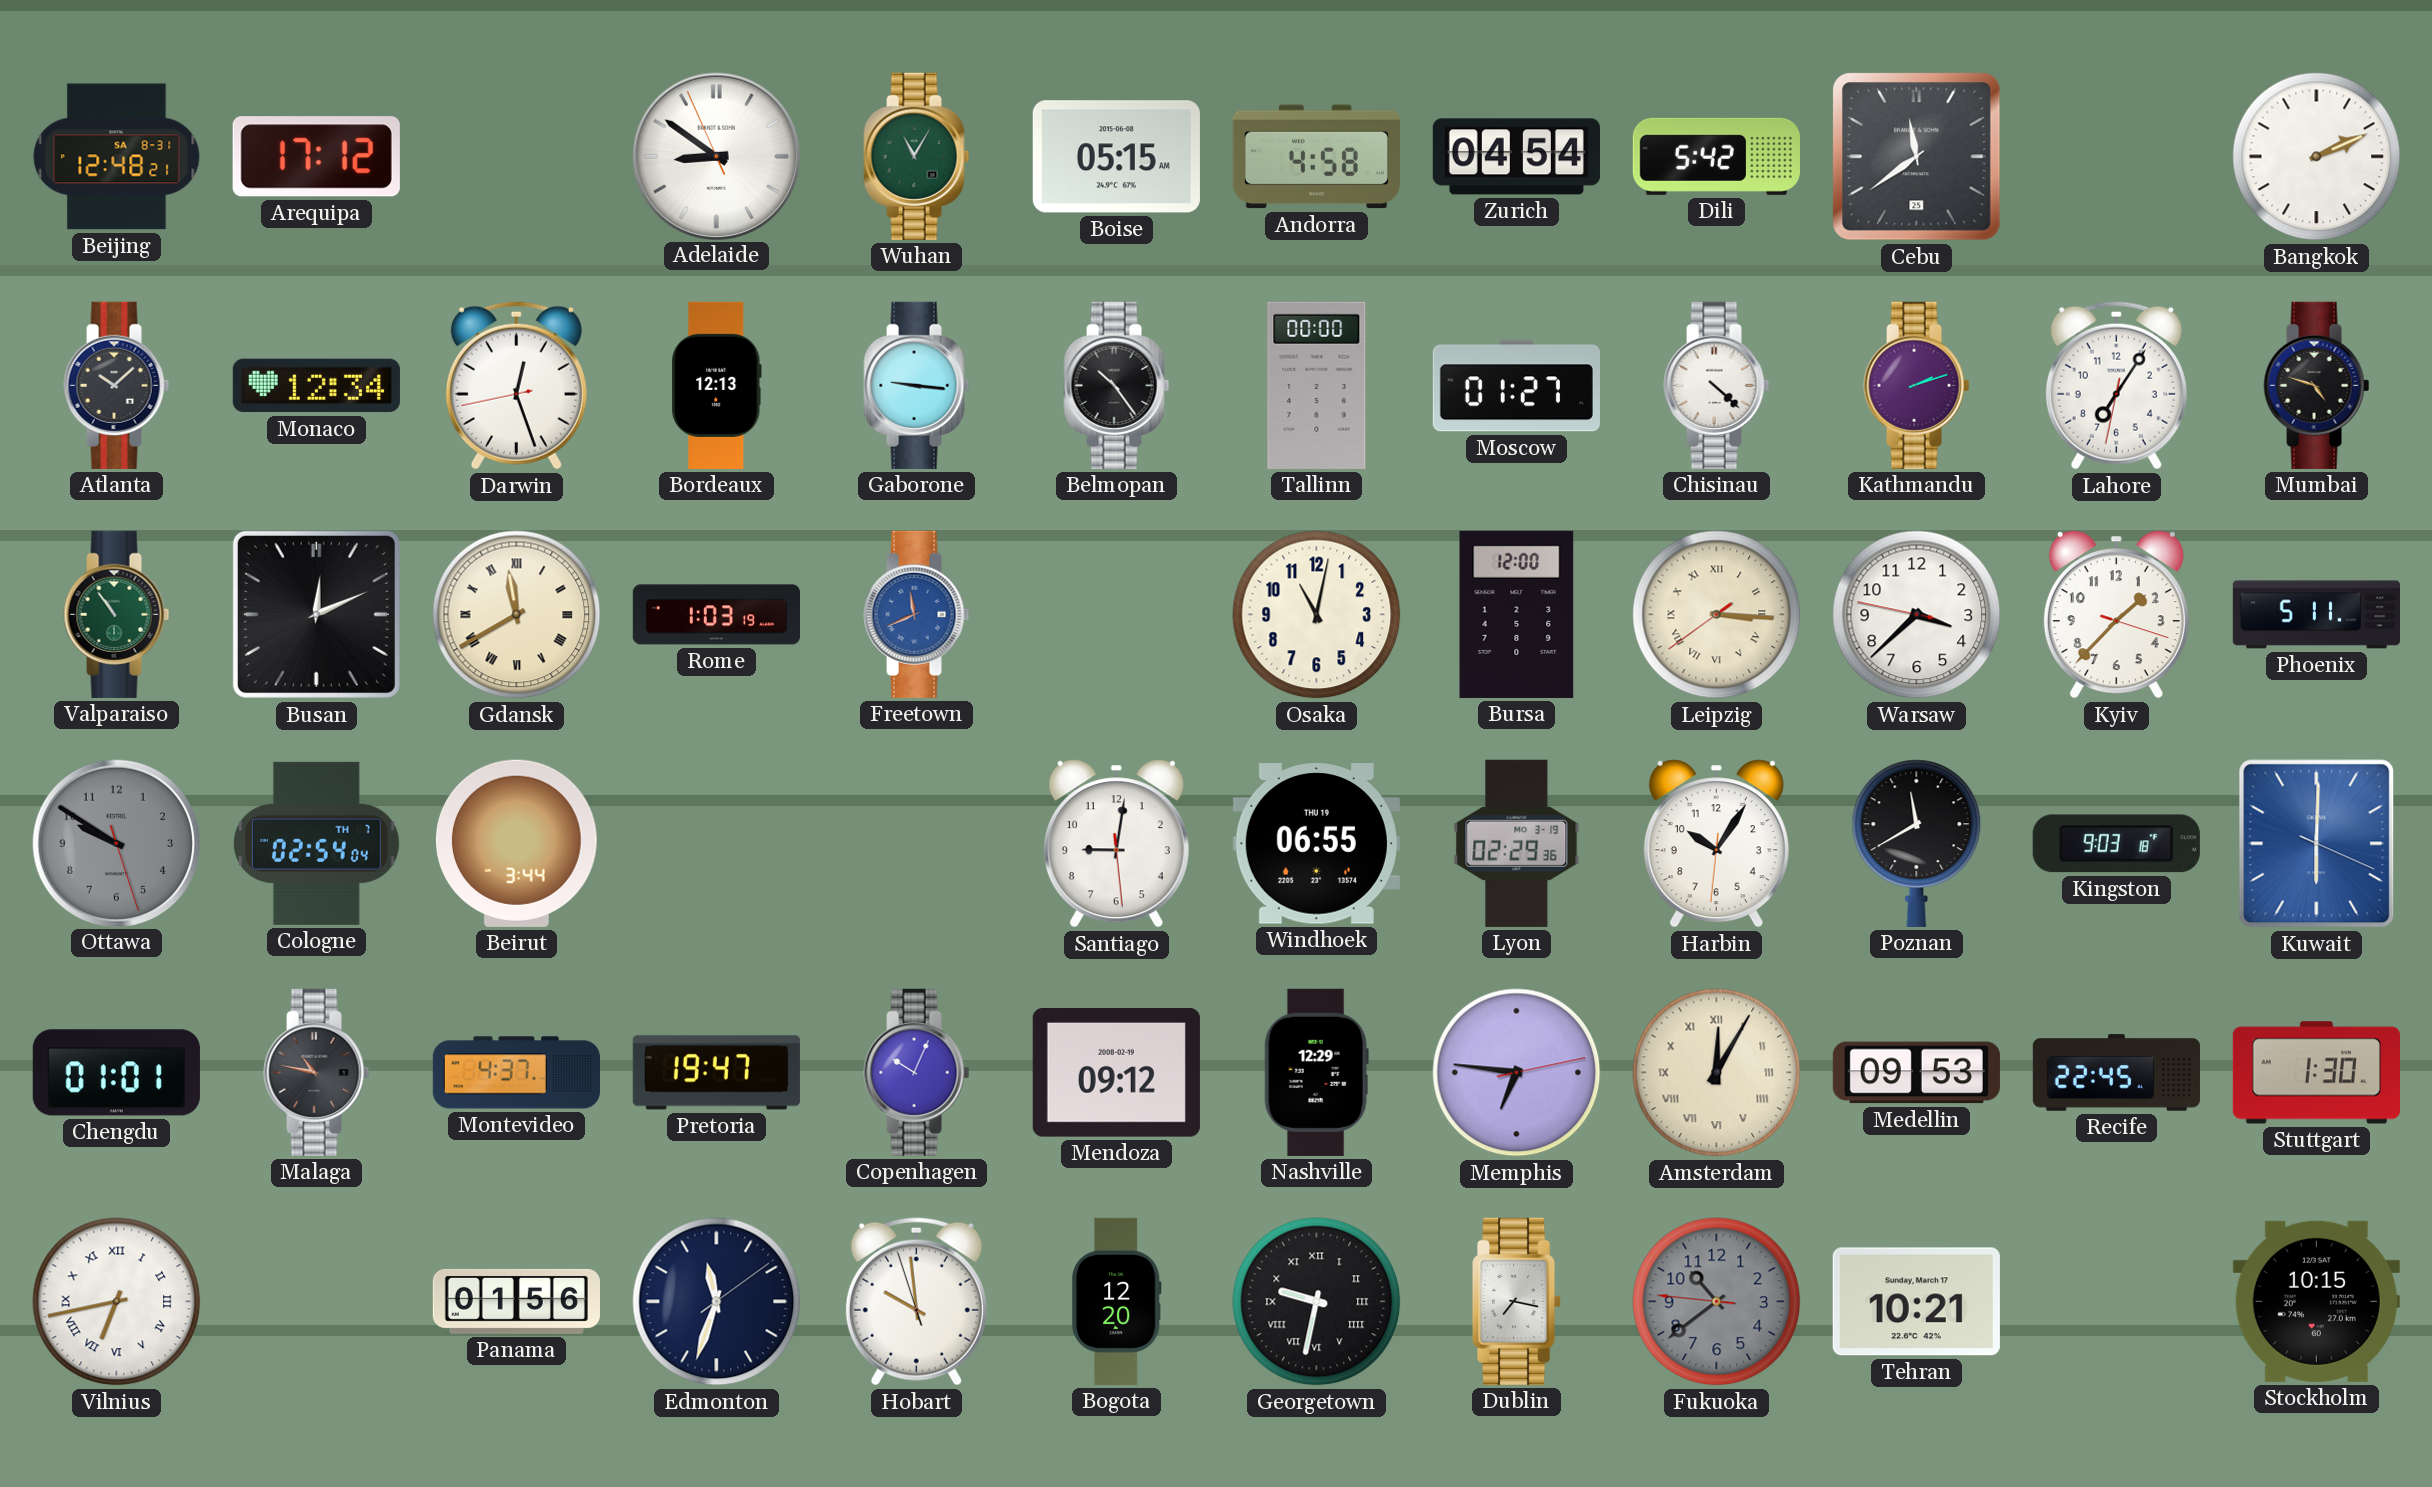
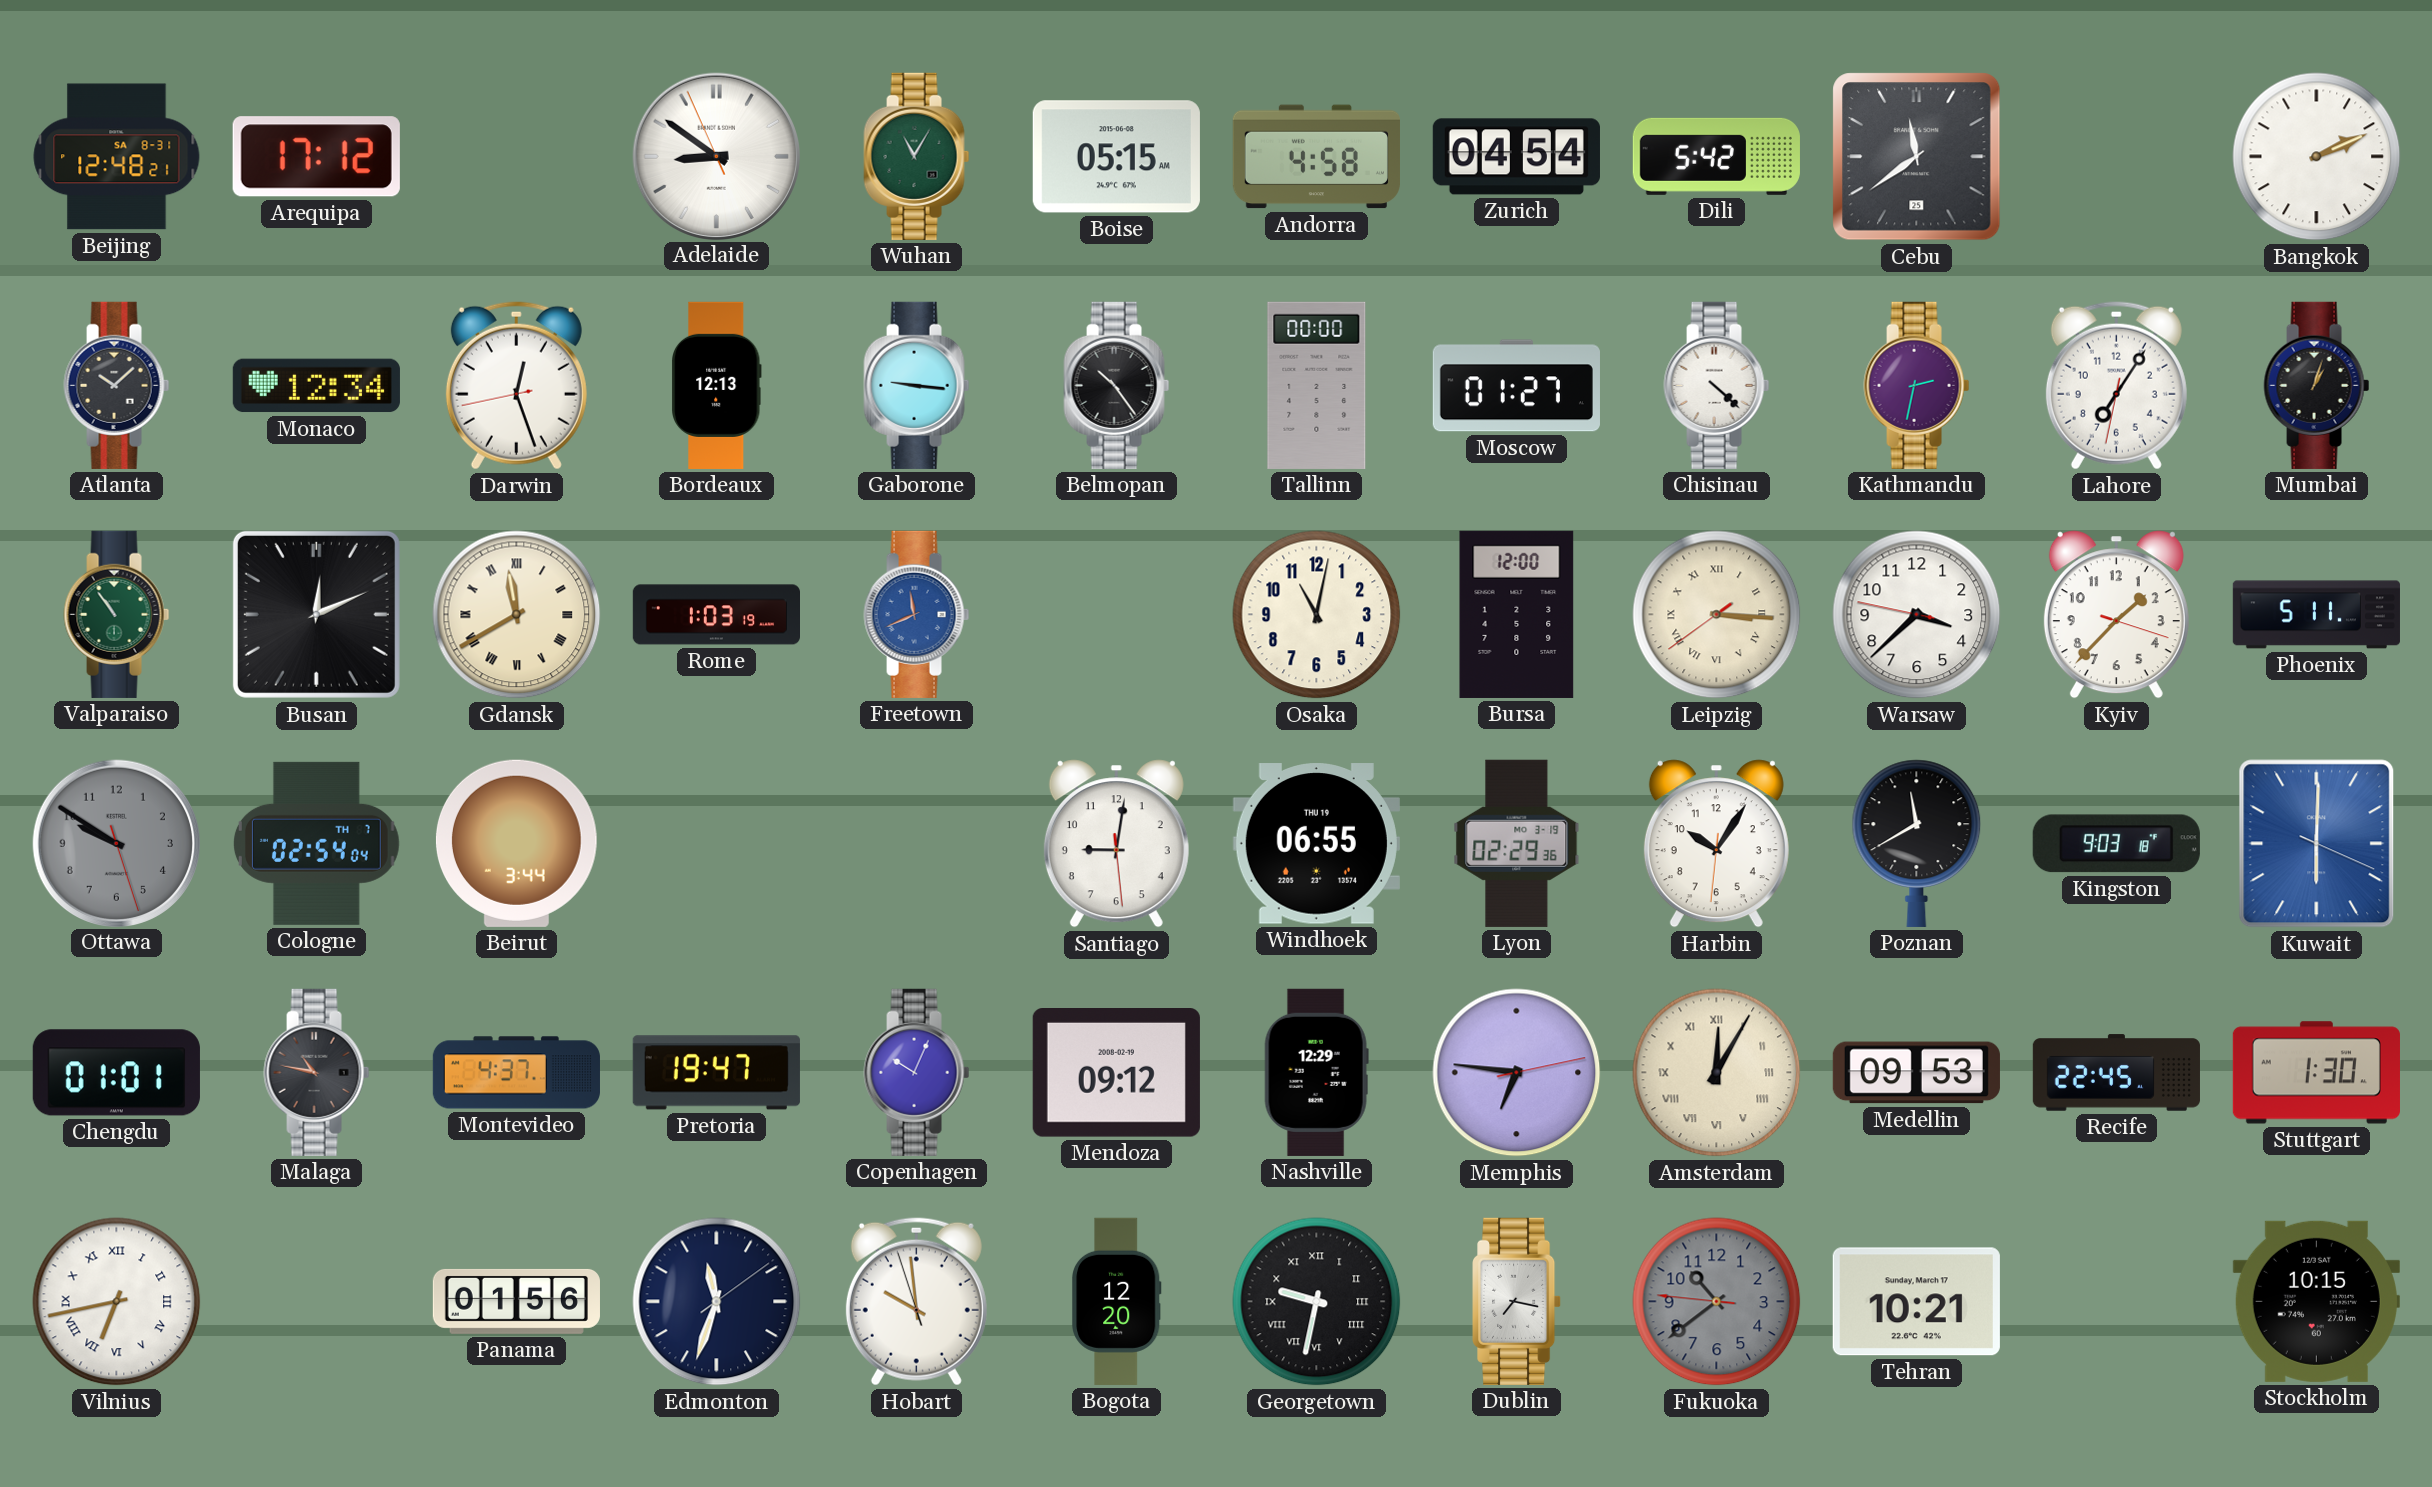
Kathmandu: 2:12 -> 2:32 (1917, 385)
Mumbai: 4:48 -> 1:03 (2317, 385)
